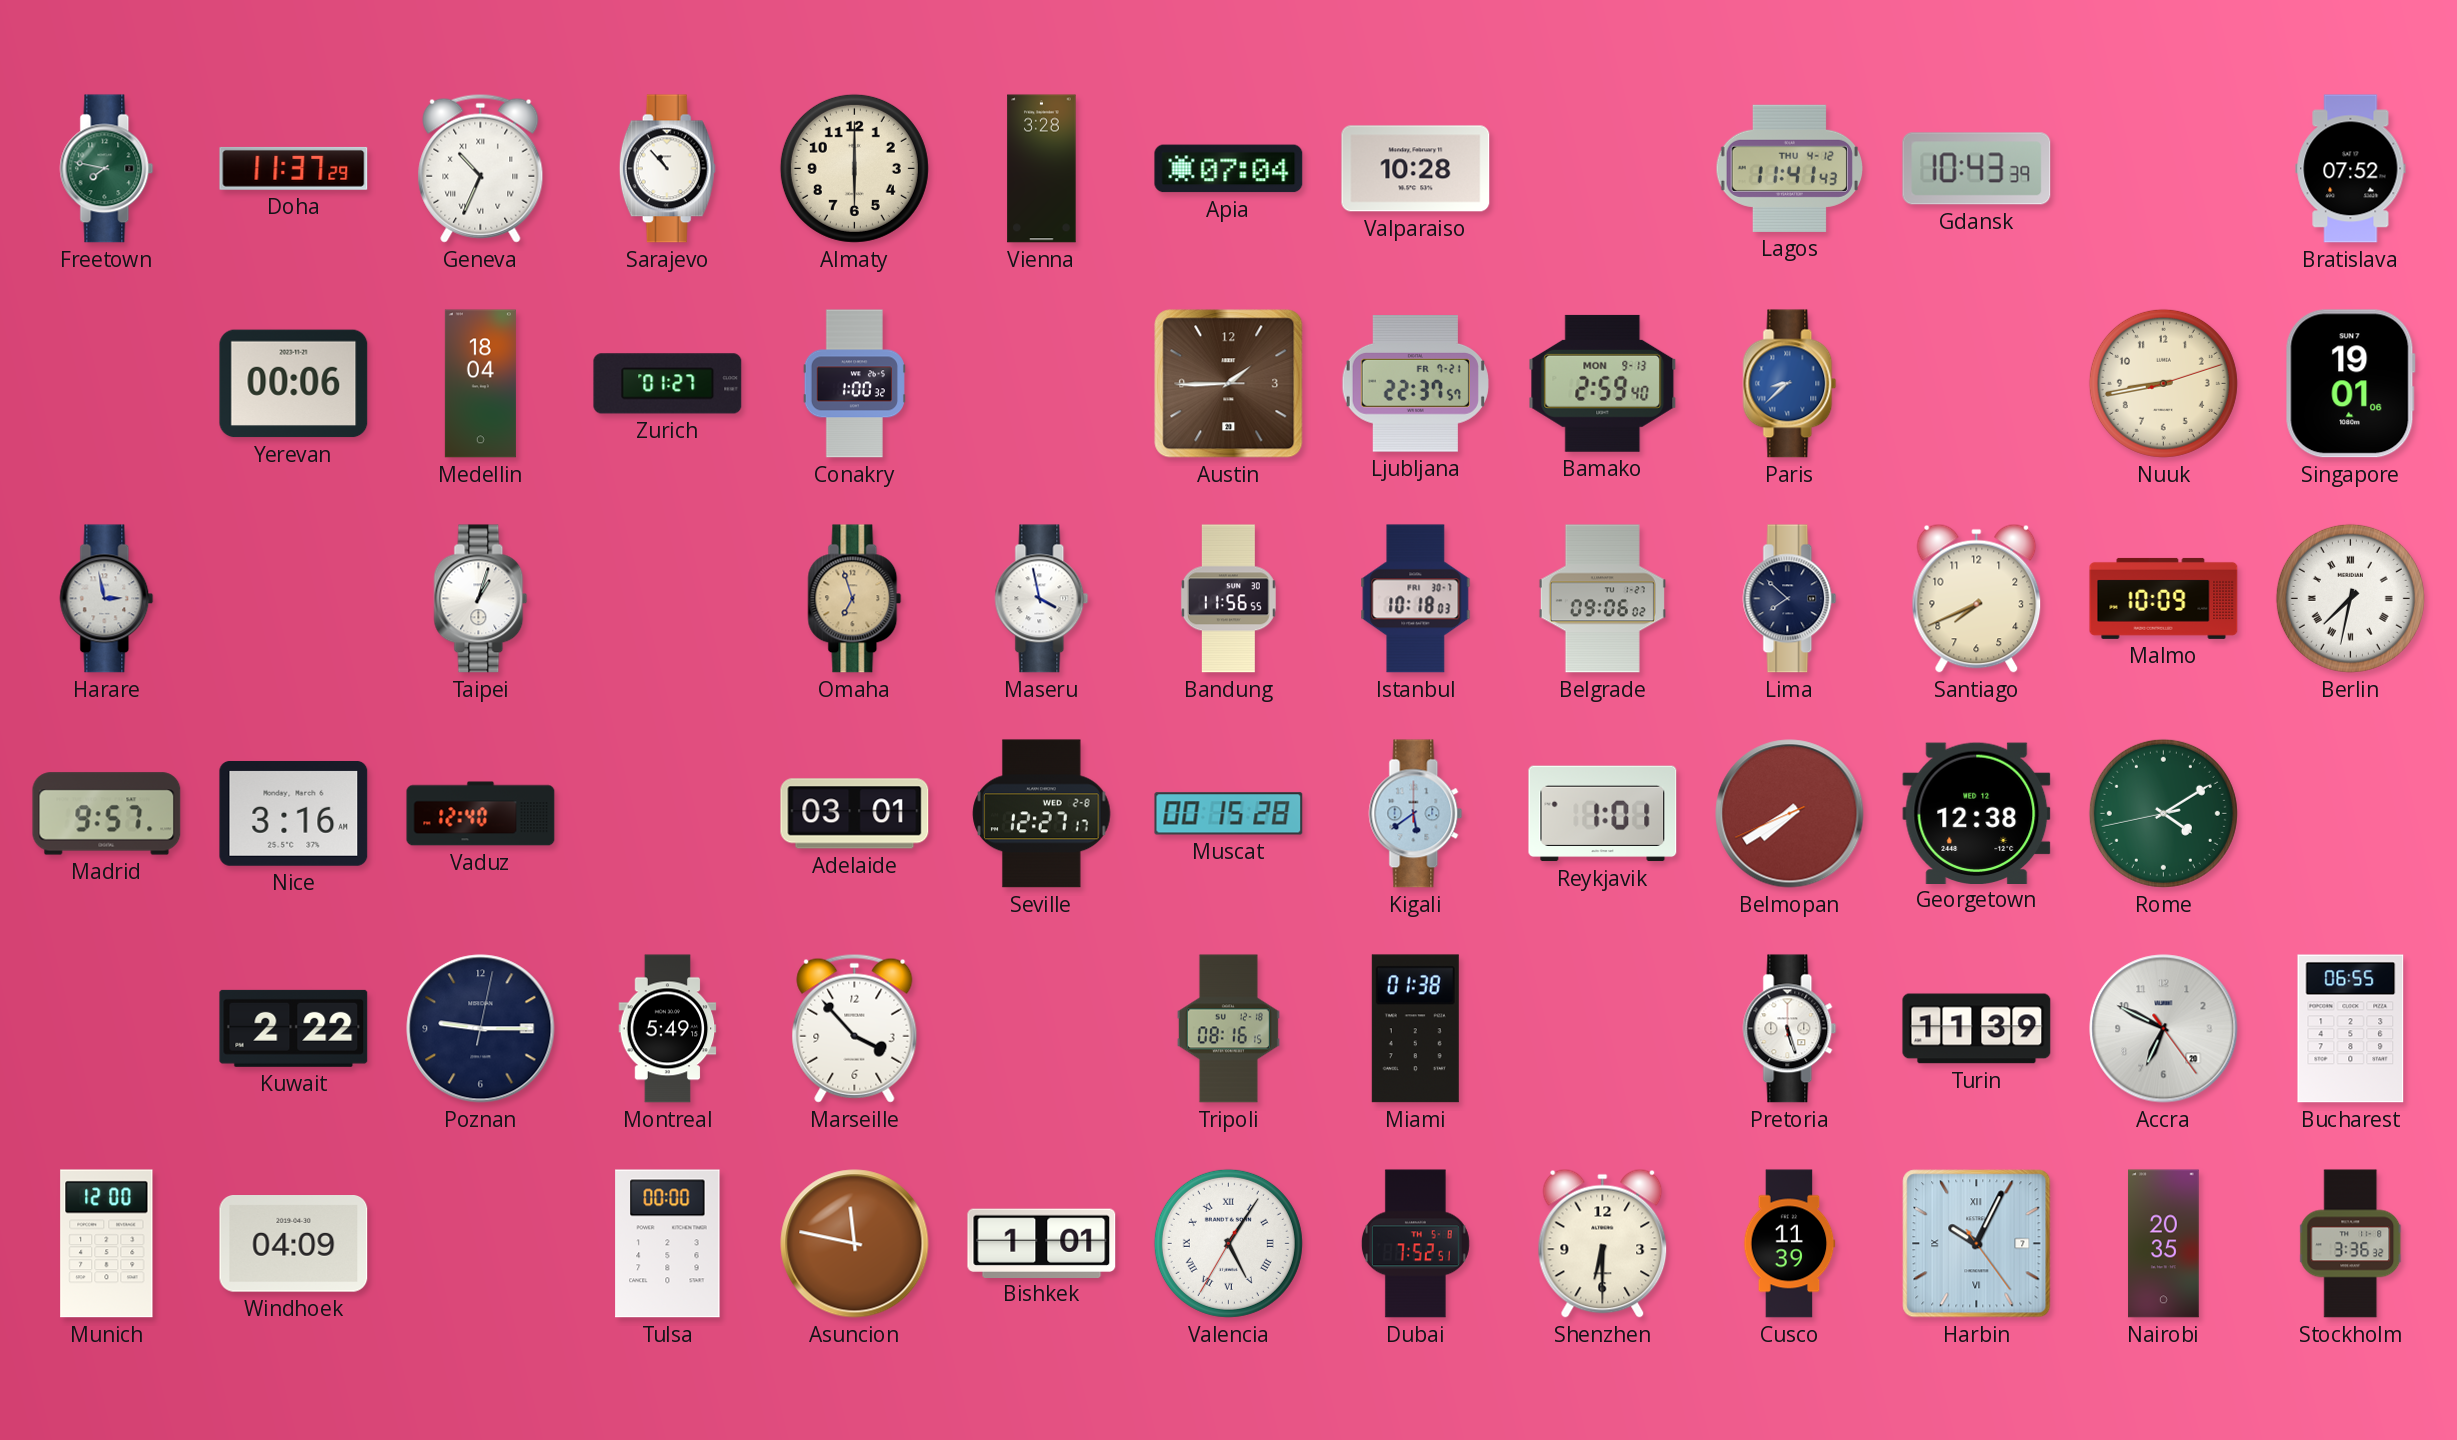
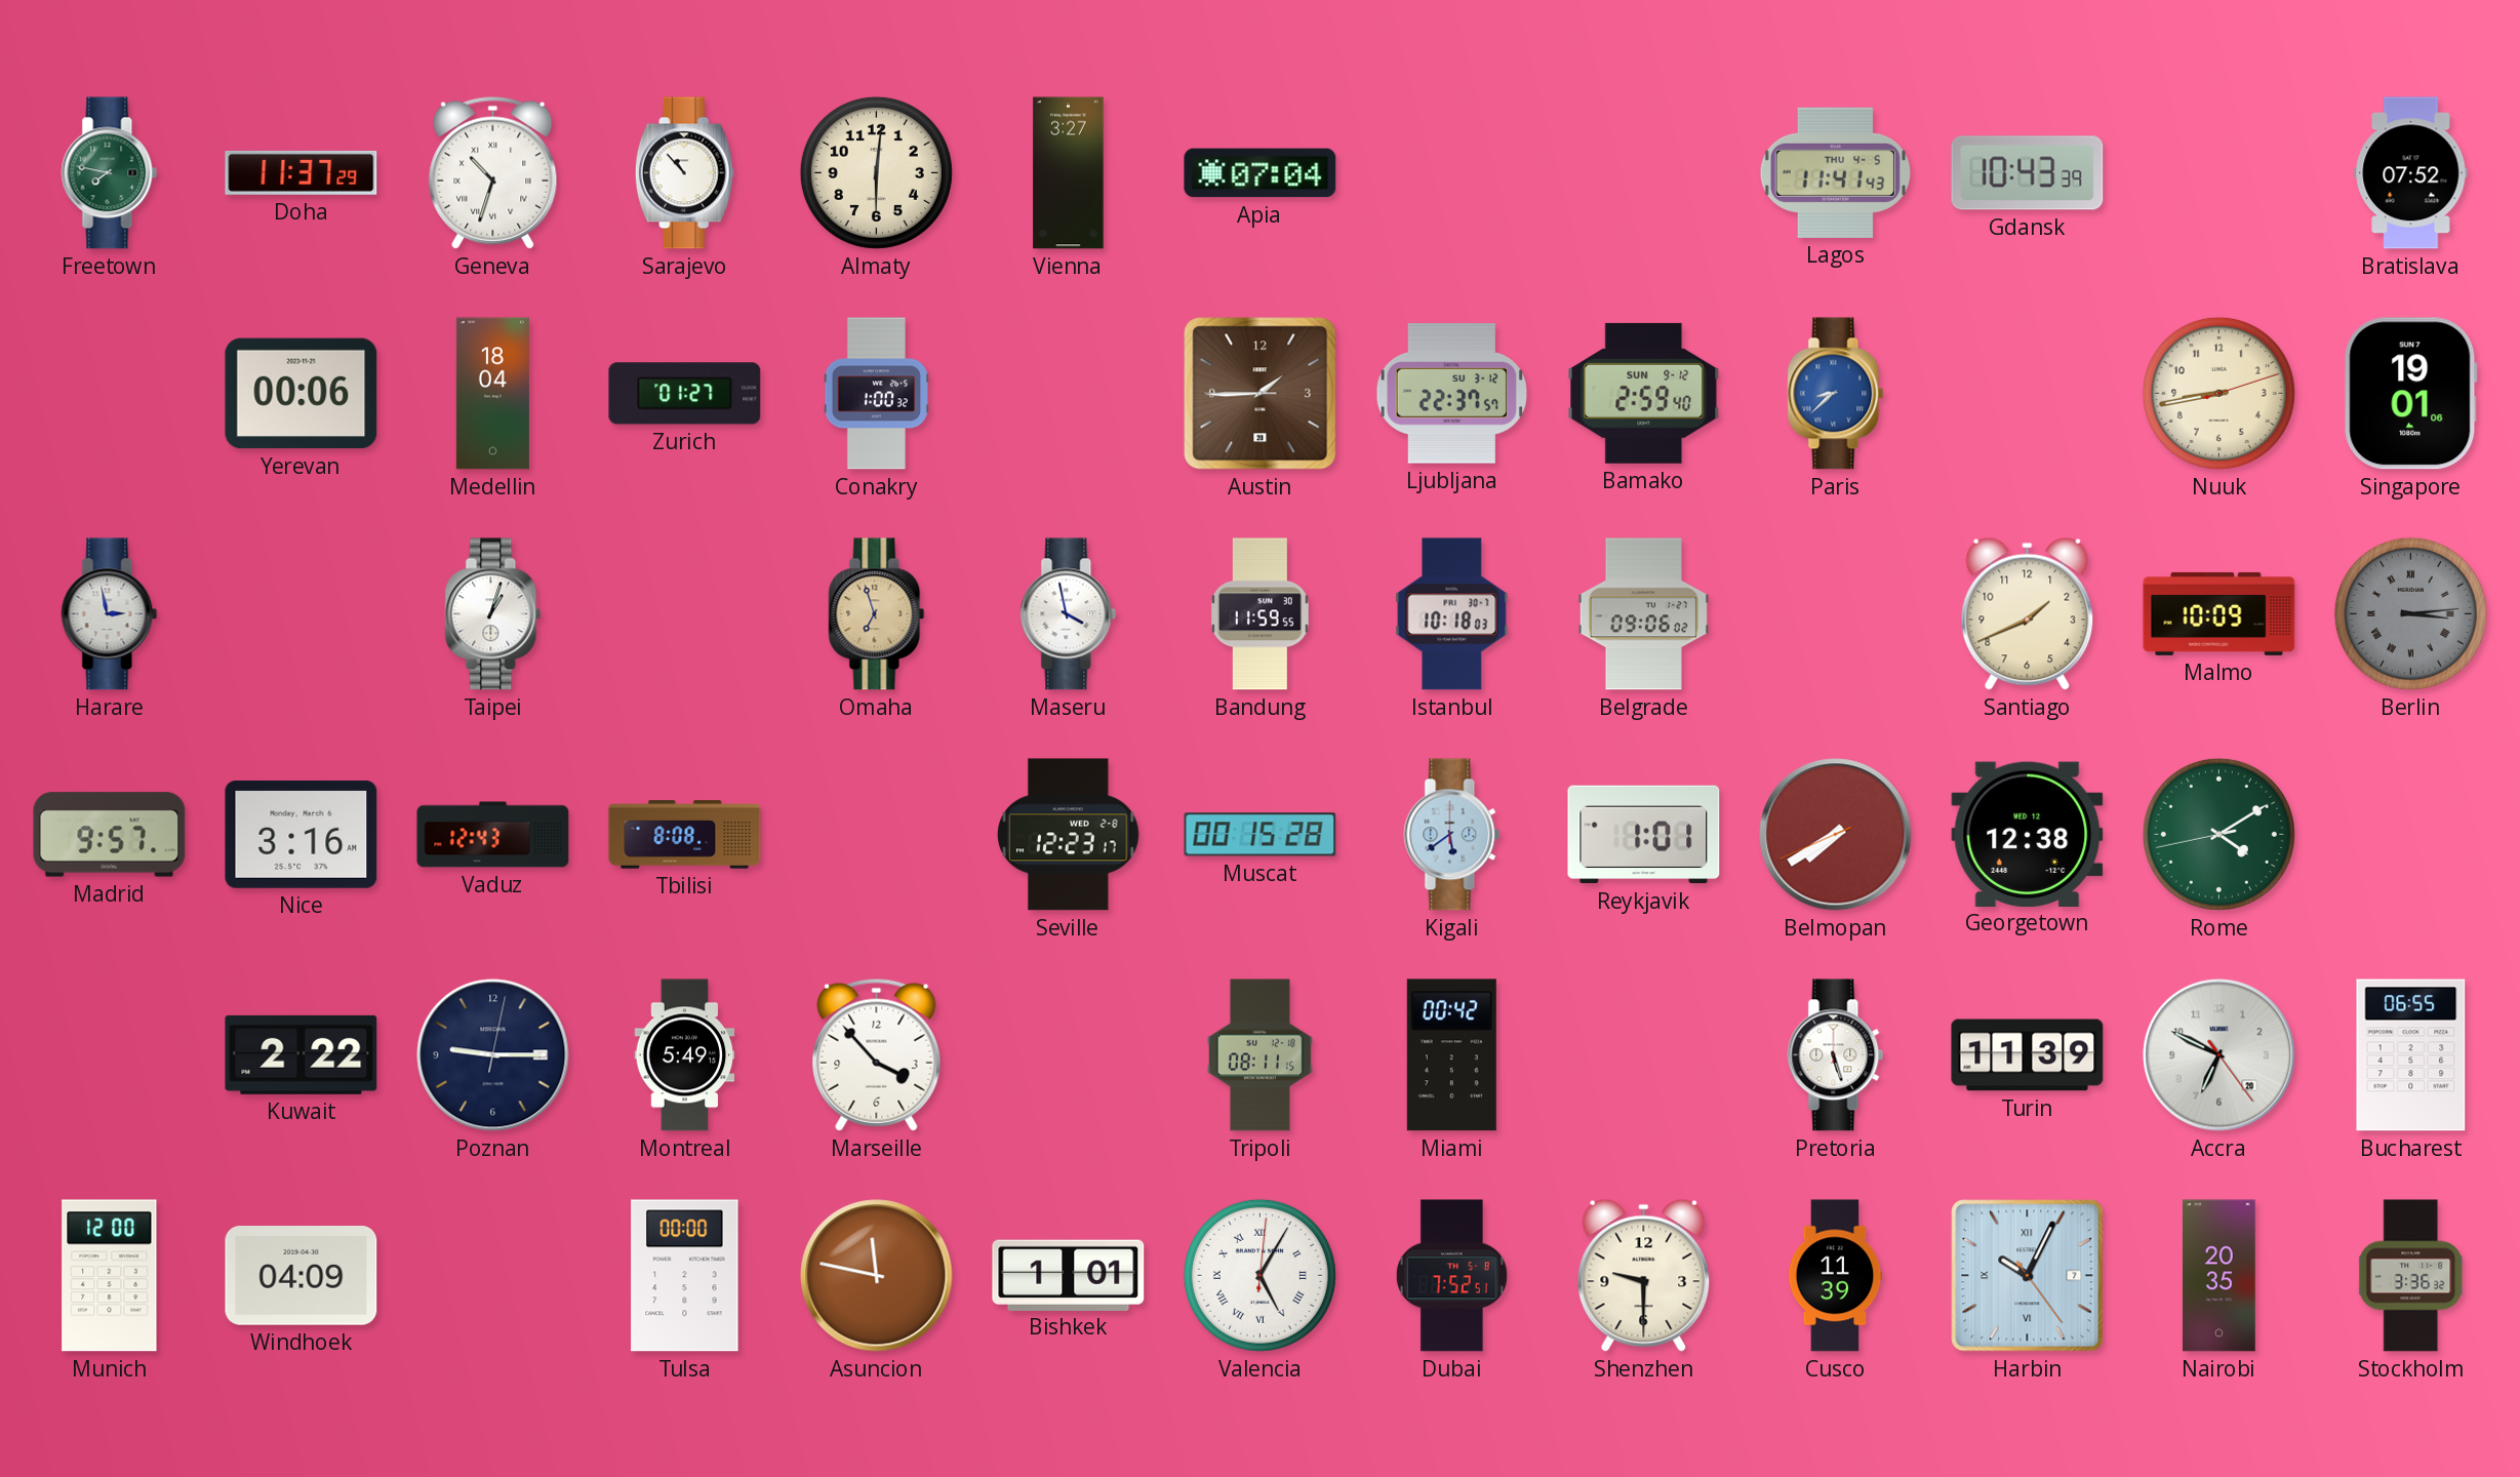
Geneva: 10:34 -> 10:33 (493, 172)
Almaty: 6:00 -> 6:01 (876, 172)
Vienna: 3:28 -> 3:27 (1069, 173)
Valparaiso: 10:28 -> none (1416, 169)
Lagos date: THU 4-12 -> THU 4-5 (1835, 172)
Ljubljana date: FR 7-21 -> SU 3-12 (1451, 394)
Bamako date: MON 9-13 -> SUN 9-12 (1644, 393)
Bandung: 11:56 -> 11:59 (1259, 614)
Lima: 7:52 -> none (1790, 599)
Santiago: 7:41 -> 1:41 (2028, 613)
Berlin: 7:32 -> 3:14 (2410, 613)
Berlin dial: white -> grey (2410, 613)
Vaduz: 12:40 -> 12:43 (493, 835)
Tbilisi: none -> 8:08 (685, 835)
Adelaide: 03:01 -> none (855, 814)
Seville: 12:27 -> 12:23 (1069, 835)
Tripoli: 08:16 -> 08:11 (1259, 1055)
Miami: 01:38 -> 00:42 (1451, 1055)
Valencia: 5:05:35 -> 5:05:01 (1259, 1275)
Shenzhen: 6:30 -> 9:30 (1644, 1275)
